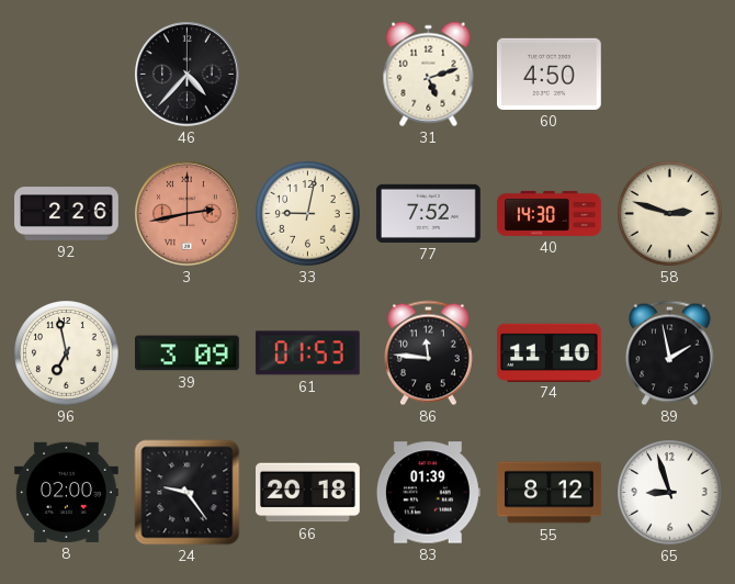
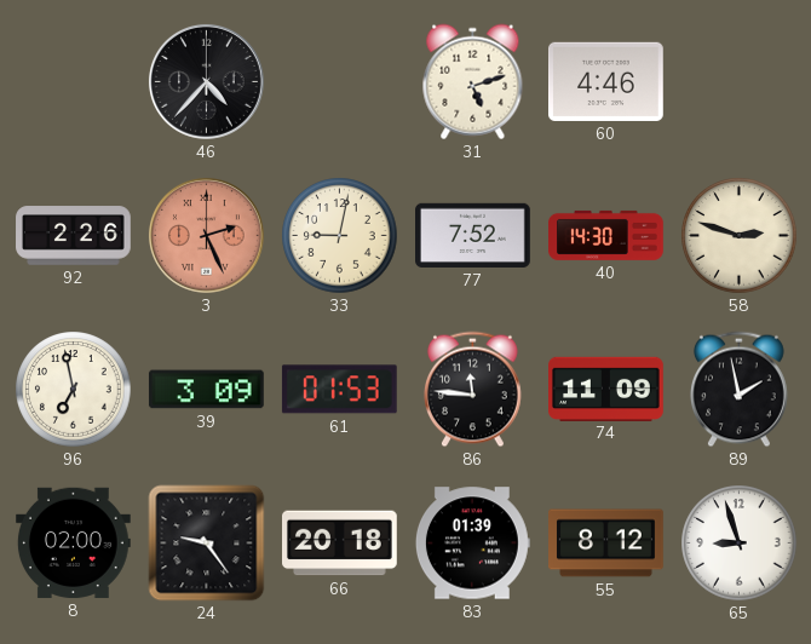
60: 4:50 -> 4:46 (606, 81)
3: 2:43 -> 2:26 (206, 235)
74: 11:10 -> 11:09 (606, 389)
